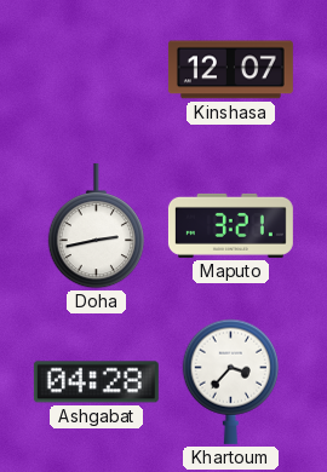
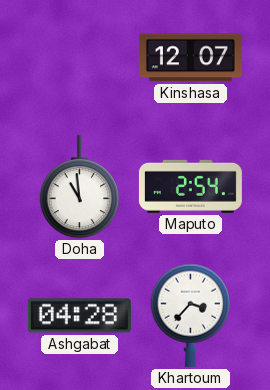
Doha: 2:43 -> 10:59 (80, 187)
Maputo: 3:21 -> 2:54 (190, 186)
